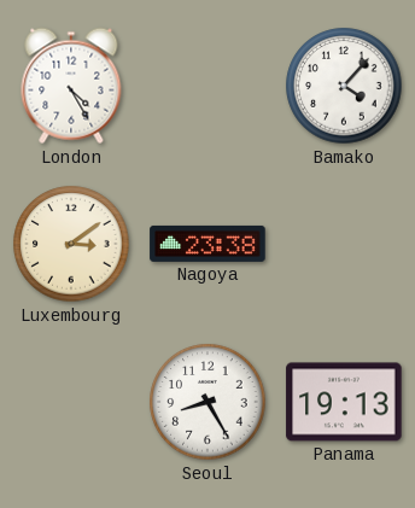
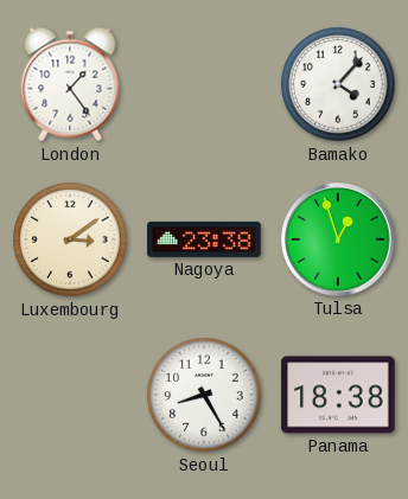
London: 4:25 -> 1:24 (70, 84)
Tulsa: none -> 12:57 (338, 239)
Panama: 19:13 -> 18:38 (338, 395)
